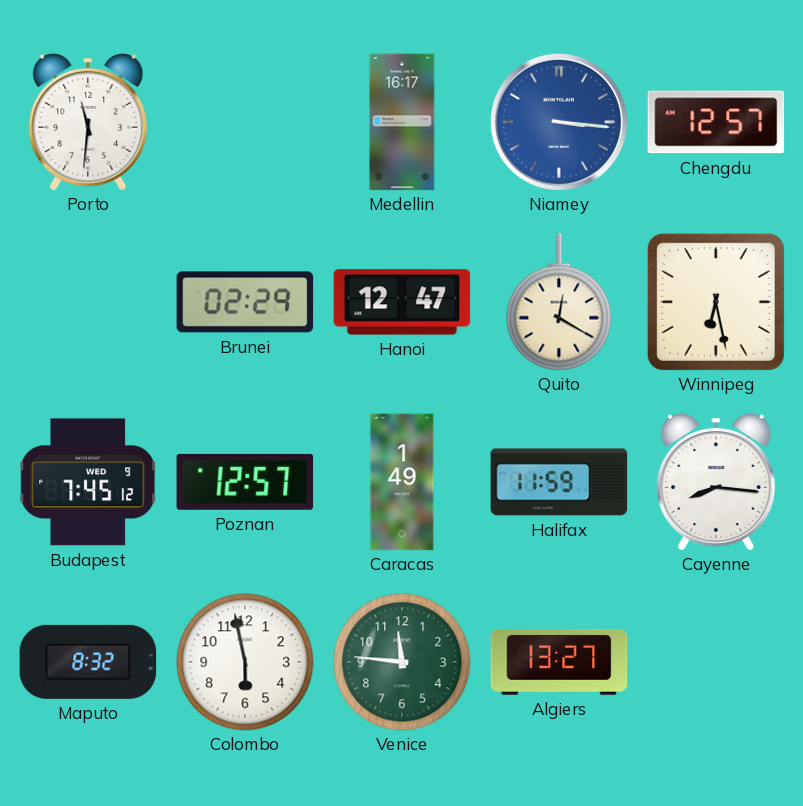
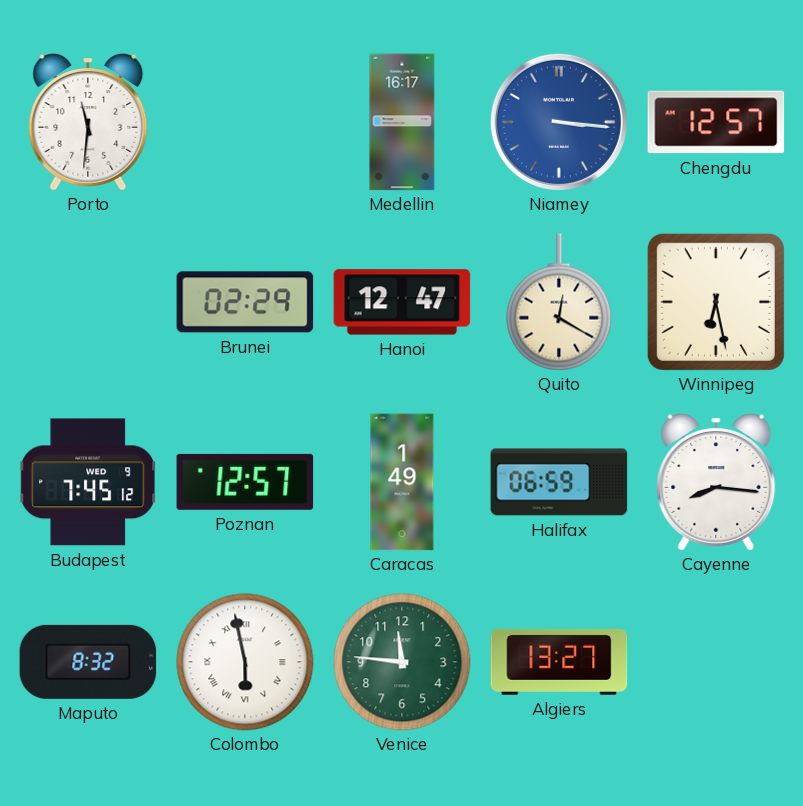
Halifax: 11:59 -> 06:59 (559, 482)
Colombo numerals: Arabic -> Roman (245, 662)
